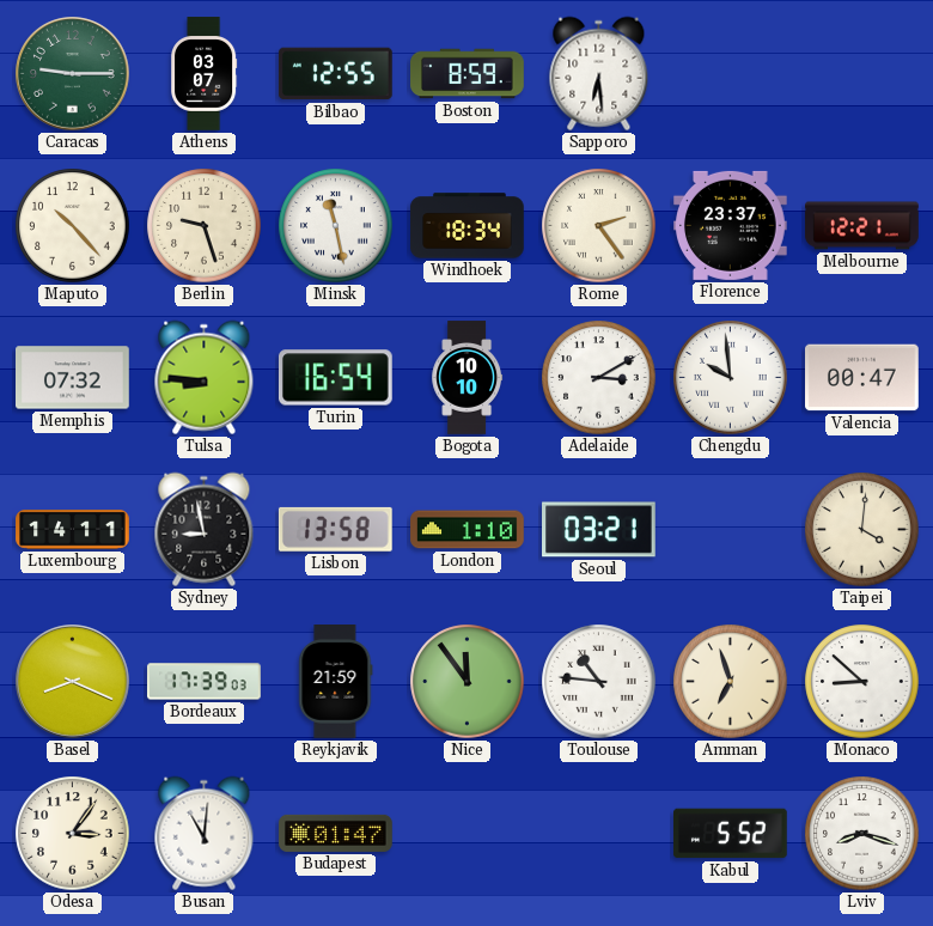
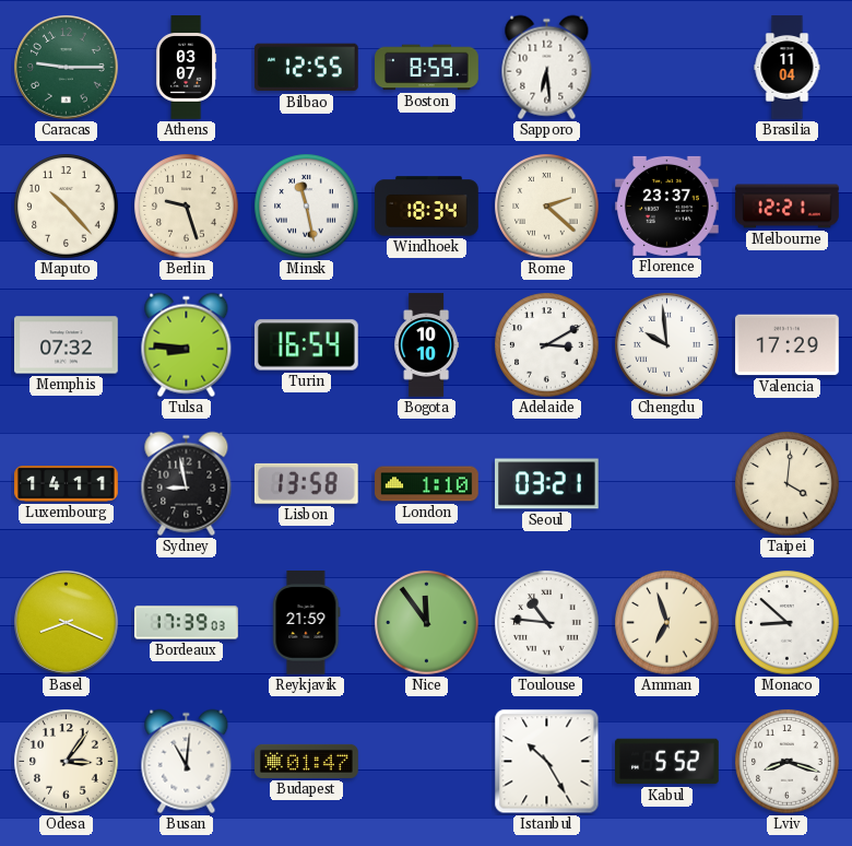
Brasilia: none -> 11:04 (788, 68)
Rome: 2:24 -> 2:22 (547, 207)
Valencia: 00:47 -> 17:29 (788, 345)
Istanbul: none -> 10:25 (547, 762)
